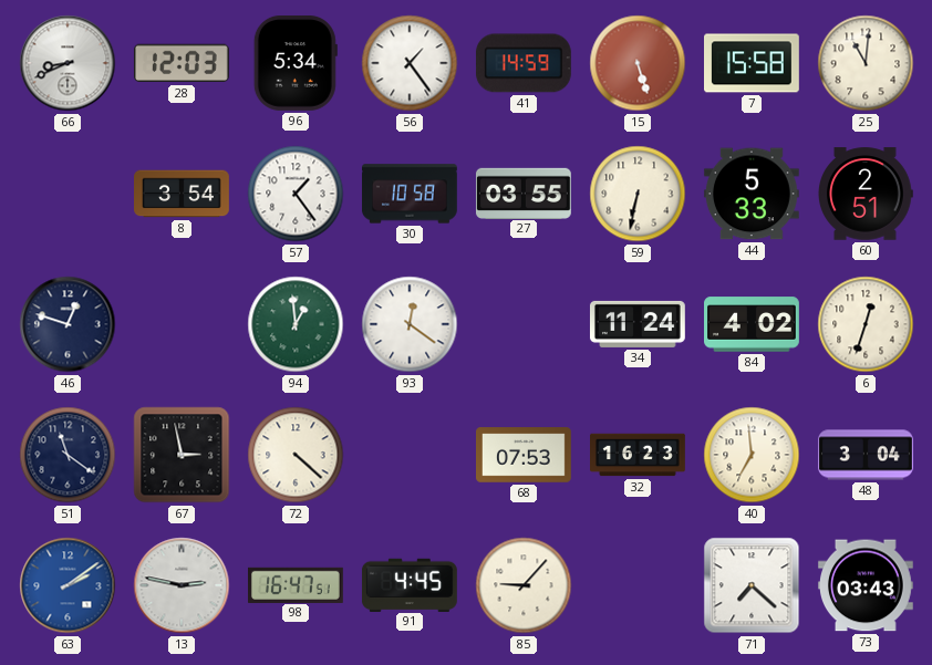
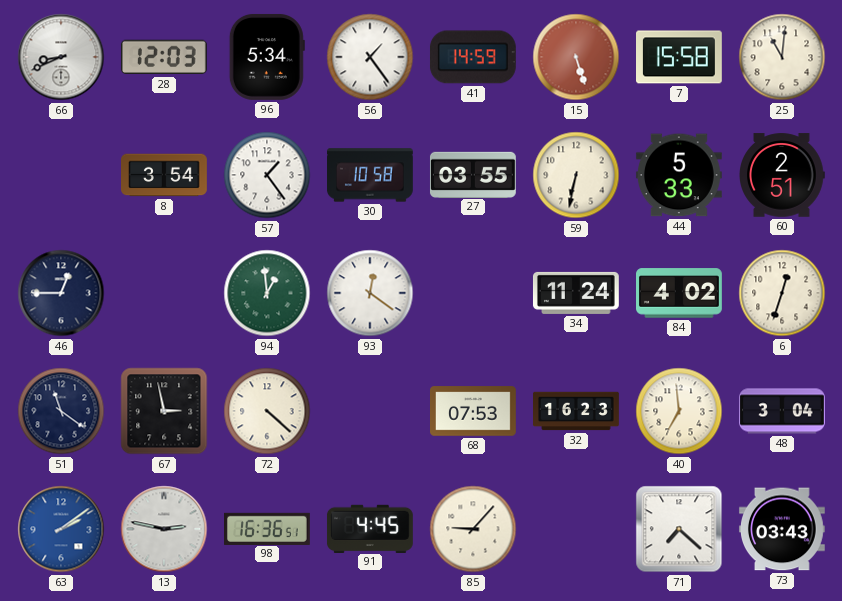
46: 12:48 -> 12:45 (61, 293)
98: 16:47 -> 16:36 (268, 528)
